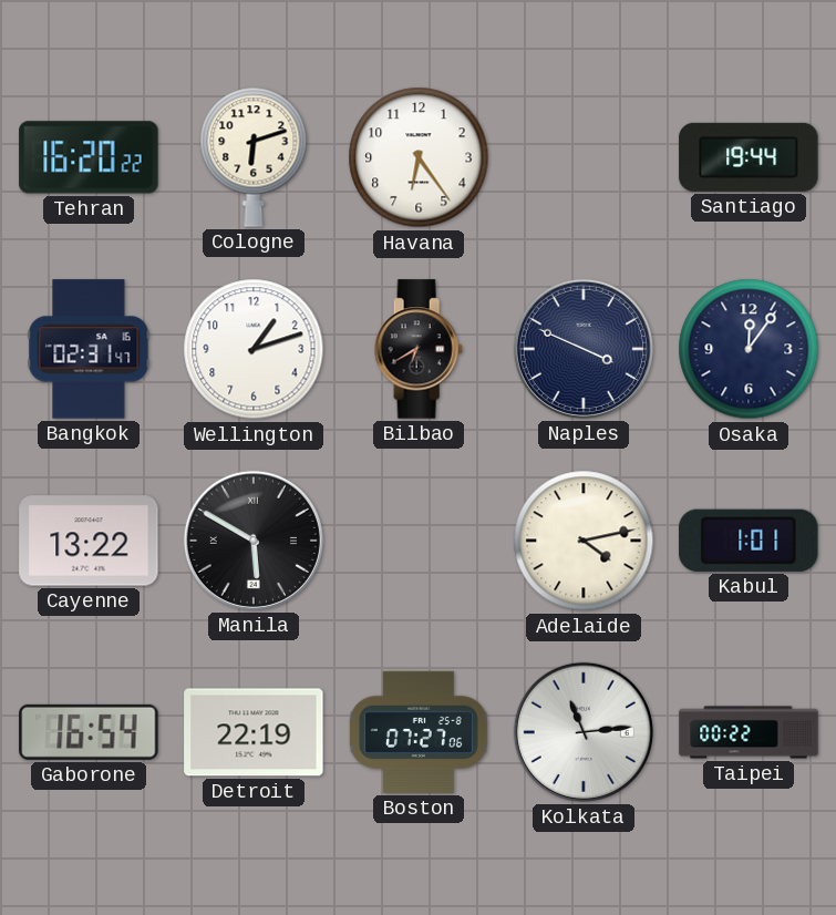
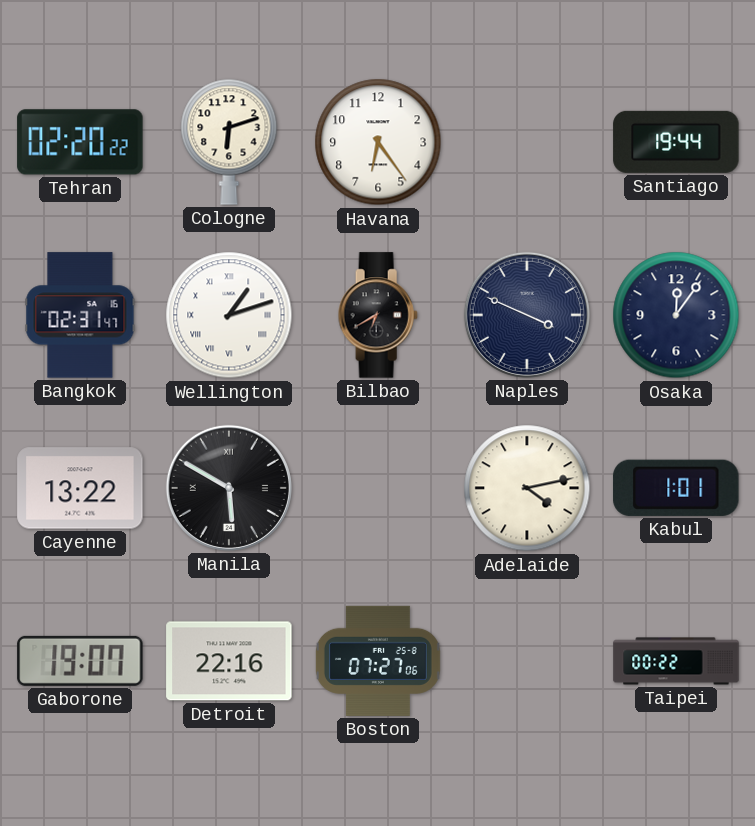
Tehran: 16:20 -> 02:20 (80, 142)
Wellington numerals: Arabic -> Roman (229, 315)
Gaborone: 16:54 -> 19:07 (80, 661)
Detroit: 22:19 -> 22:16 (229, 661)
Kolkata: 11:14 -> none (584, 732)
